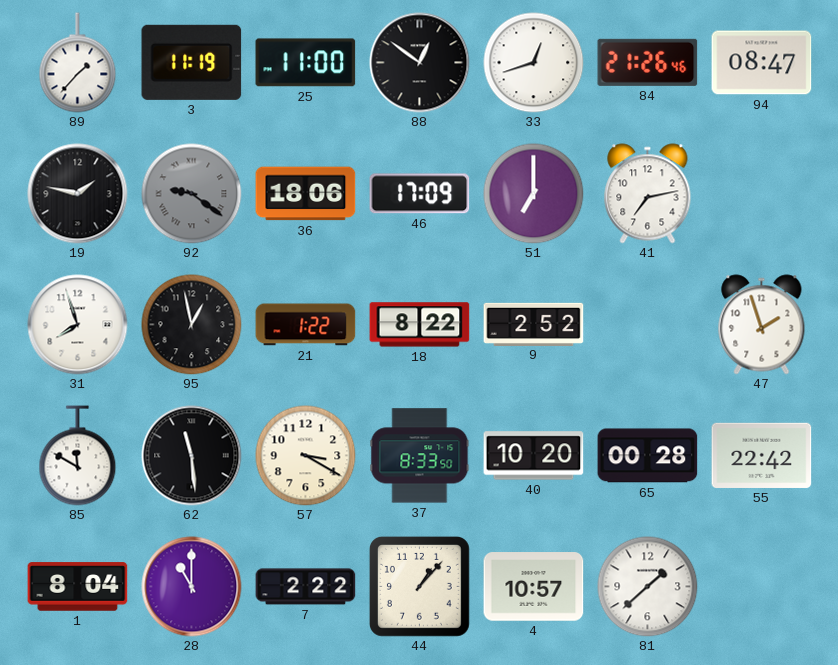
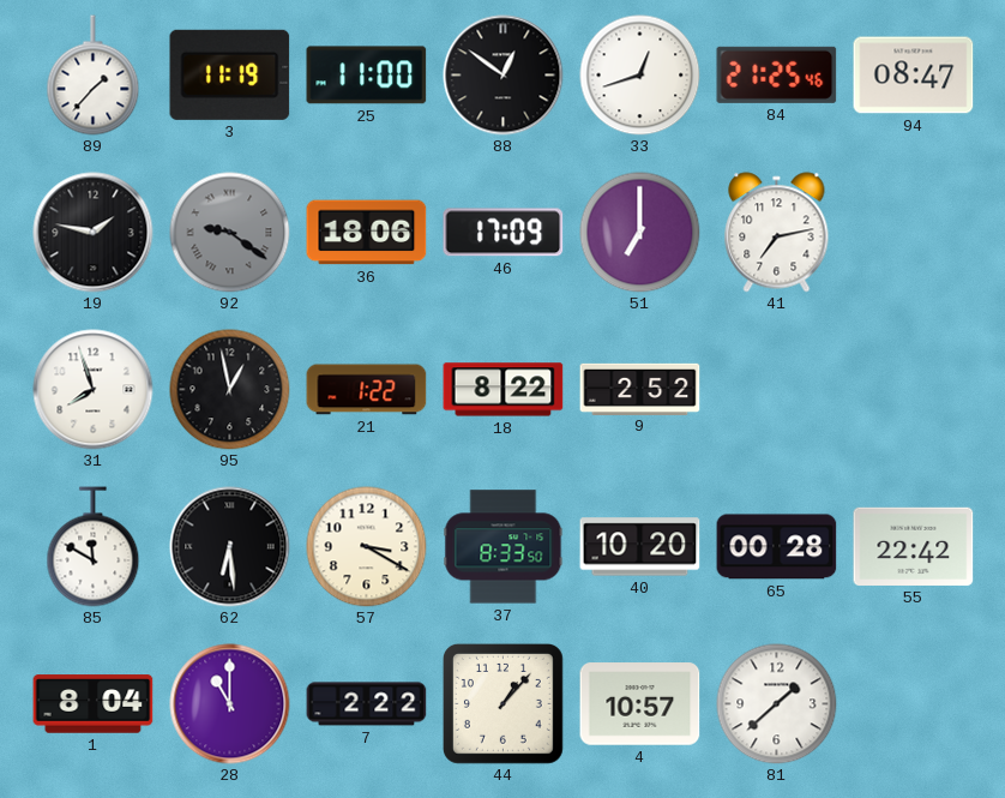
84: 21:26 -> 21:25 (777, 74)
47: 1:57 -> none (762, 325)
62: 11:29 -> 6:29 (230, 547)
